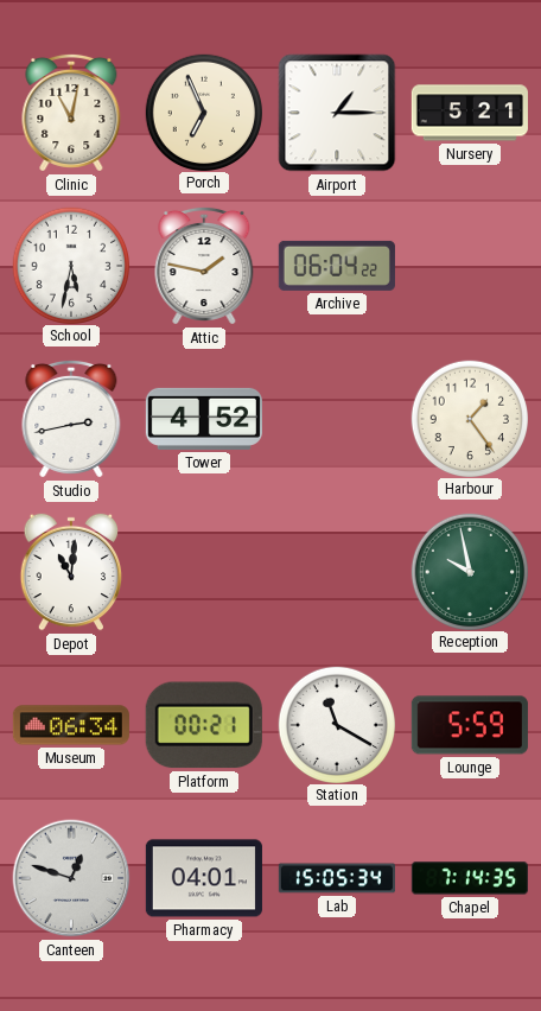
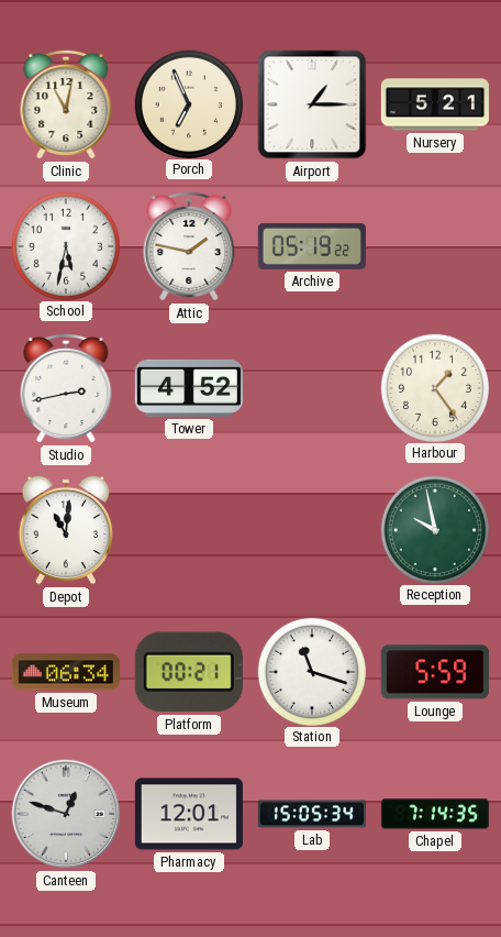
Archive: 06:04 -> 05:19 (312, 246)
Station: 11:20 -> 11:18 (311, 671)
Pharmacy: 04:01 -> 12:01 (189, 814)
